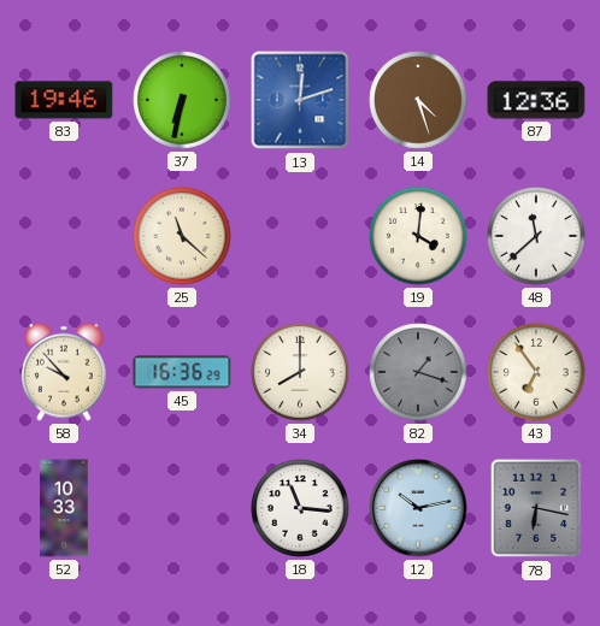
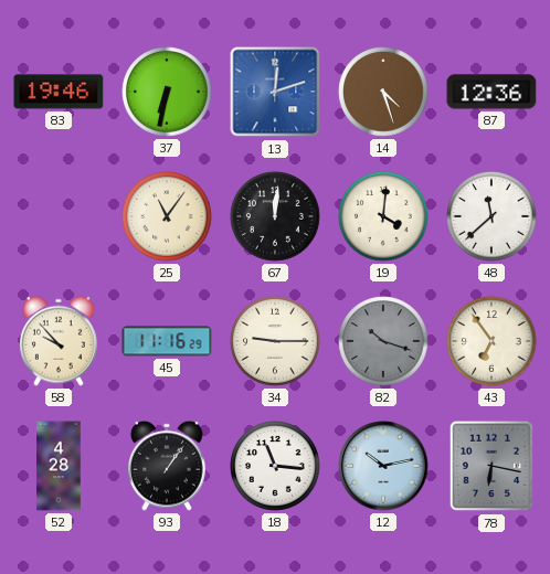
25: 11:22 -> 11:06 (167, 216)
67: none -> 12:01 (275, 216)
45: 16:36 -> 11:16 (167, 341)
34: 8:00 -> 9:15 (275, 341)
82: 1:18 -> 10:18 (383, 341)
52: 10:33 -> 4:28 (59, 466)
93: none -> 1:06 (168, 466)
